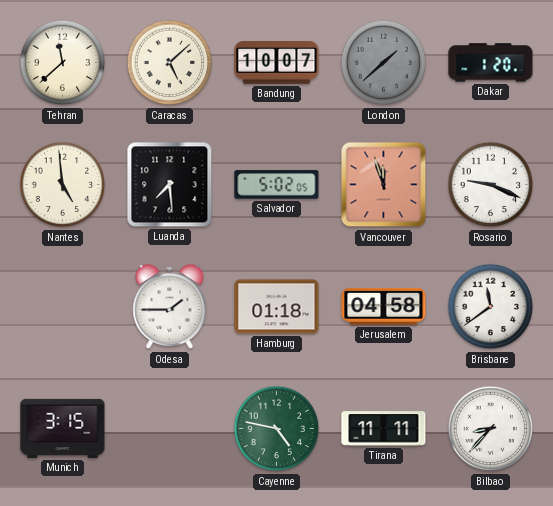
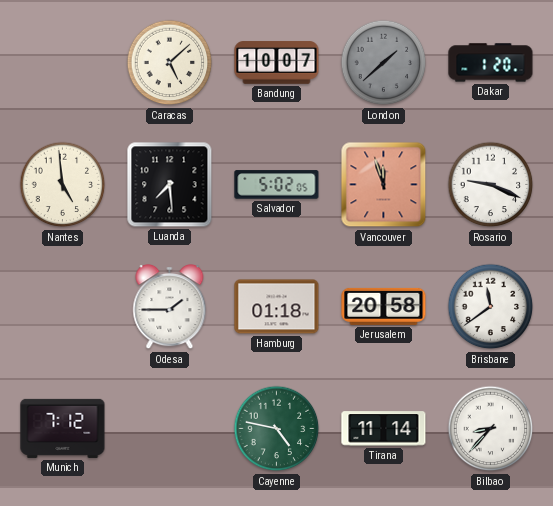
Tehran: 11:38 -> none (63, 63)
Jerusalem: 04:58 -> 20:58 (384, 306)
Munich: 3:15 -> 7:12 (63, 428)
Tirana: 11:11 -> 11:14 (384, 429)
